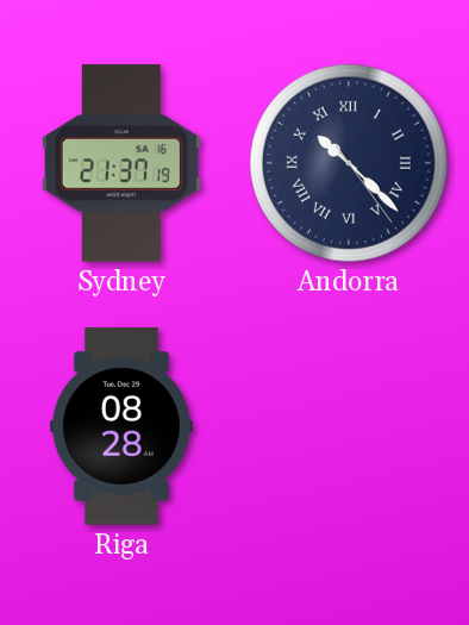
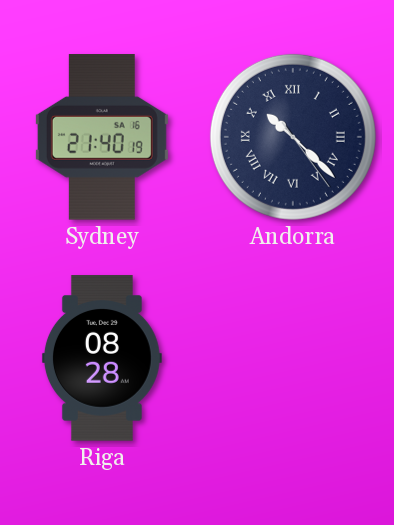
Sydney: 21:37 -> 21:40 (102, 137)
